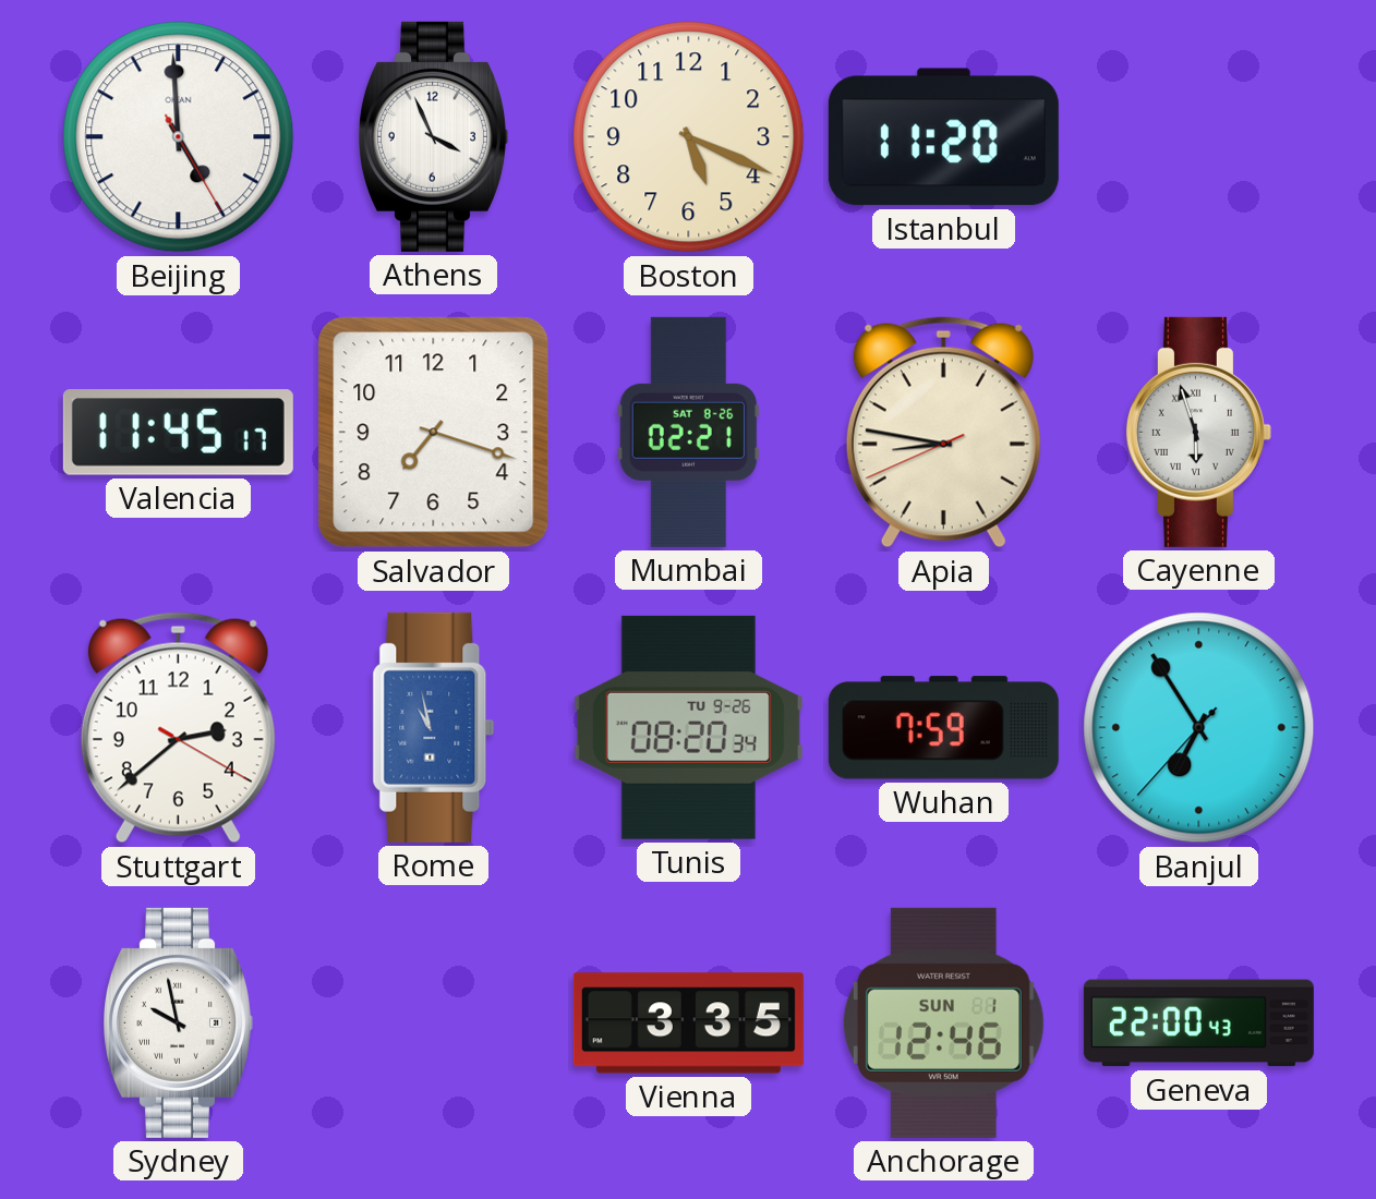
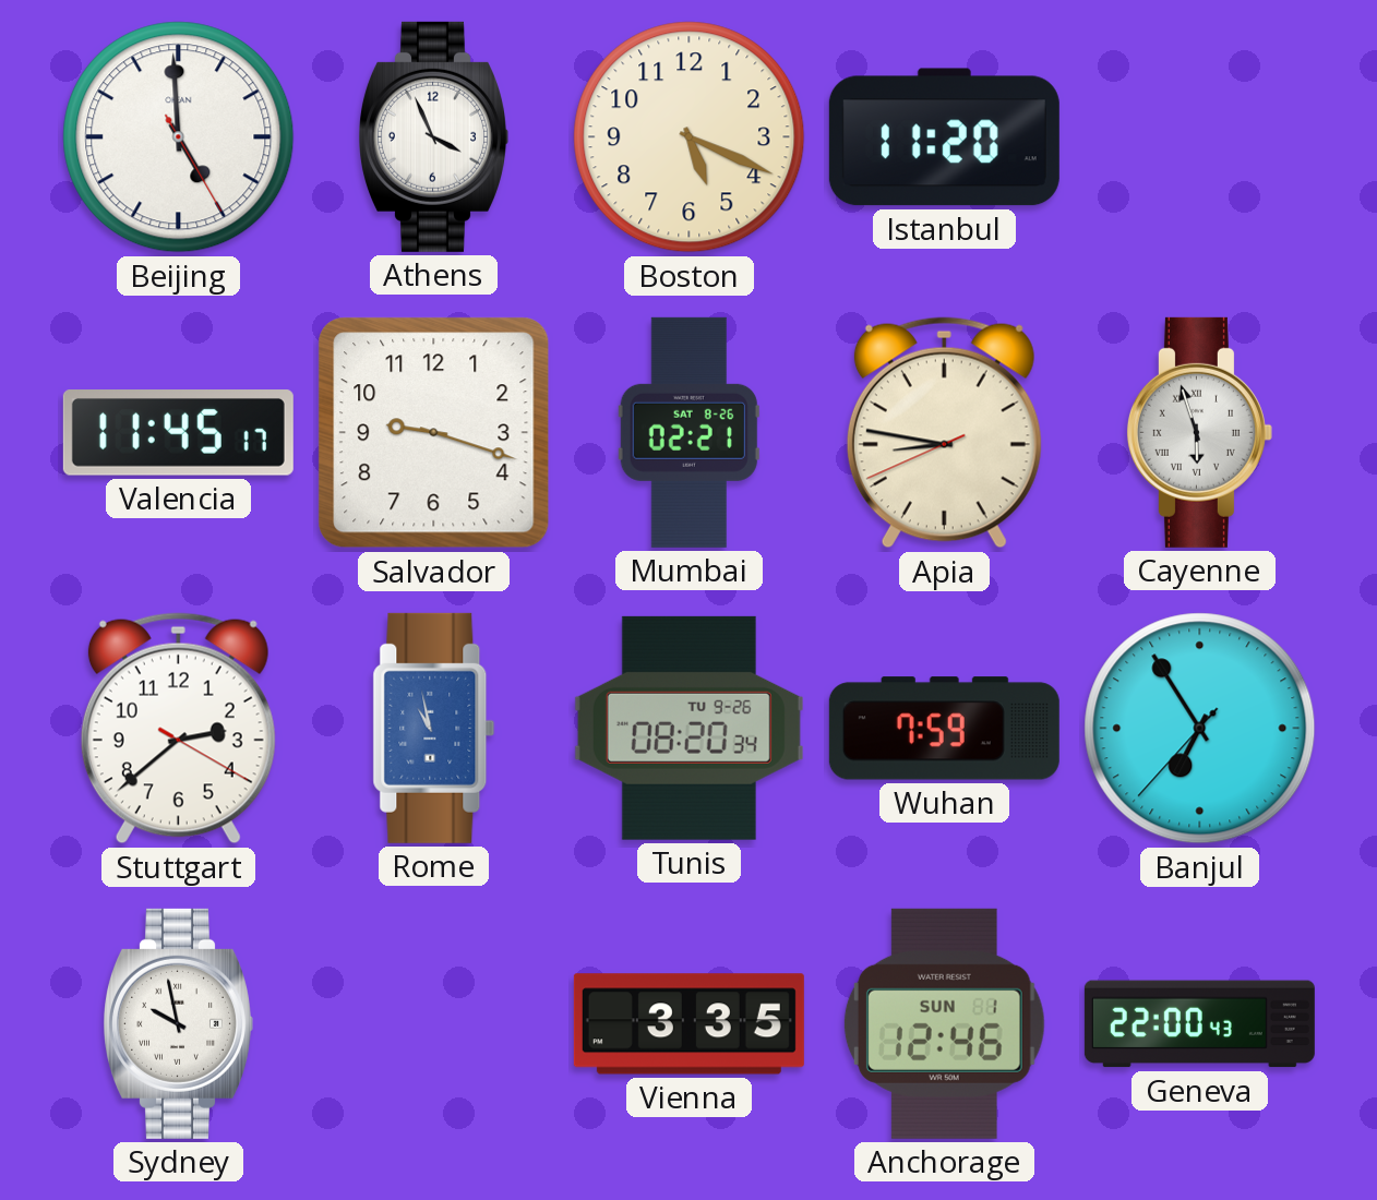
Salvador: 7:18 -> 9:18 (434, 433)
